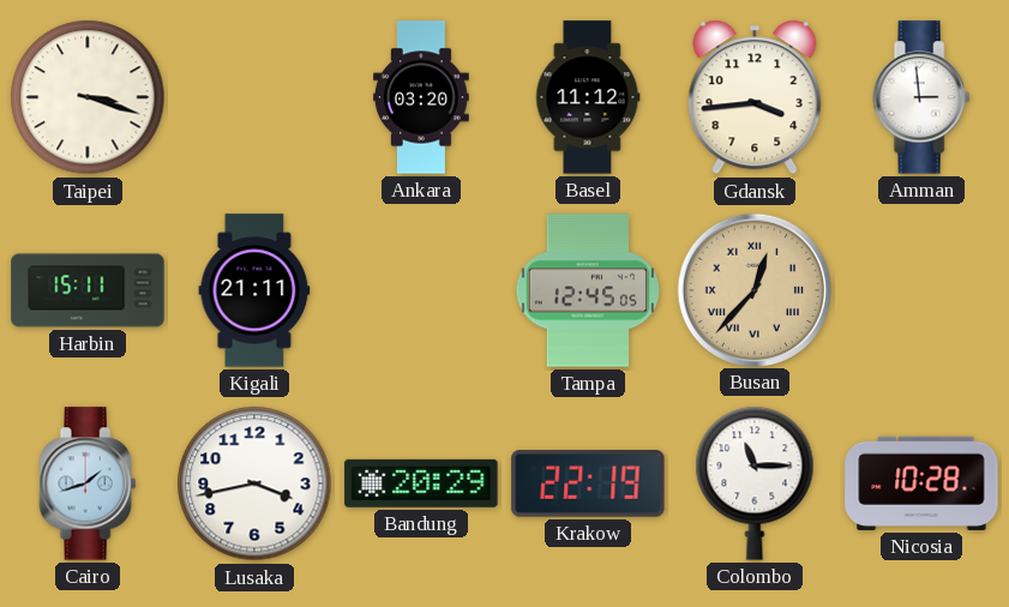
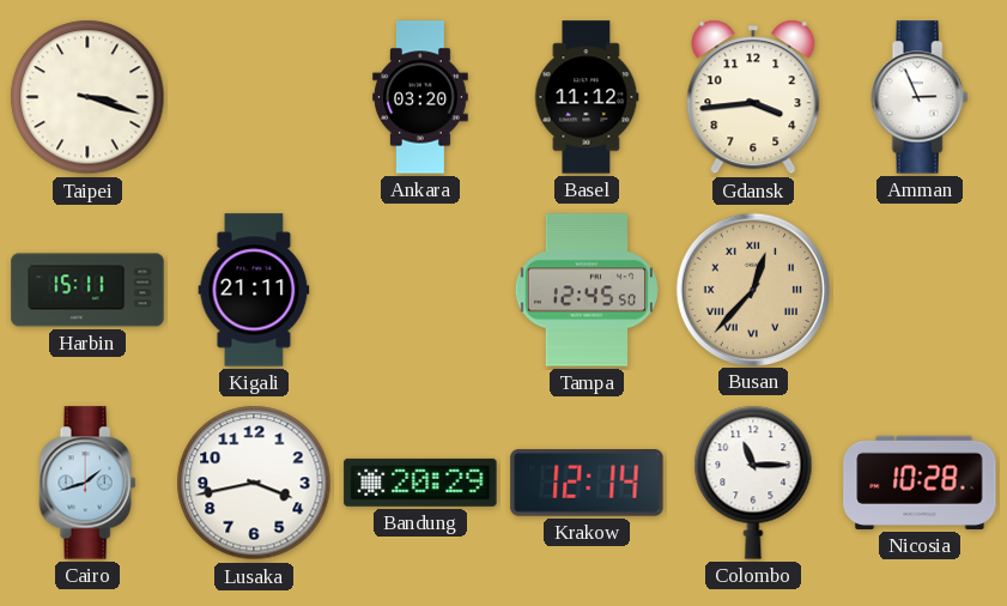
Amman: 2:59 -> 2:56 (920, 97)
Tampa: 12:45:05 -> 12:45:50 (587, 290)
Krakow: 22:19 -> 12:14 (587, 483)
